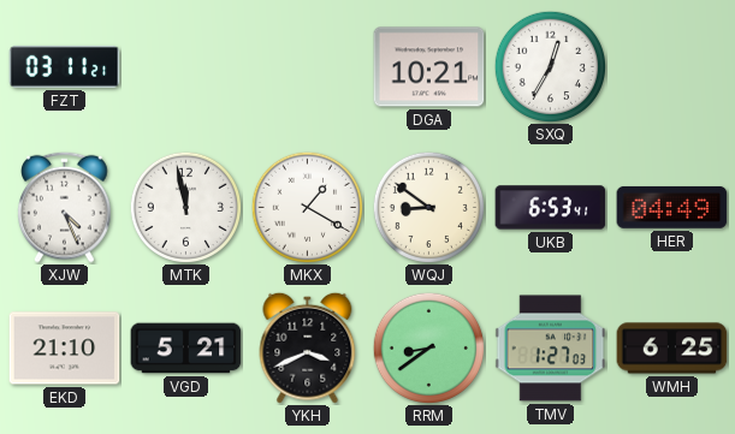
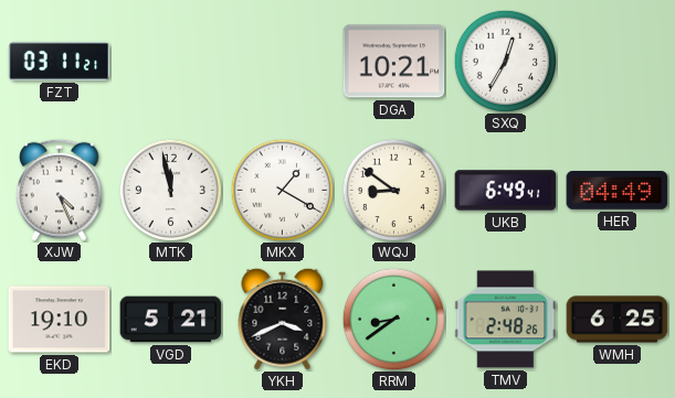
UKB: 6:53 -> 6:49 (506, 191)
EKD: 21:10 -> 19:10 (60, 320)
TMV: 1:27 -> 2:48 (506, 320)
